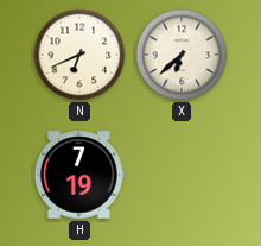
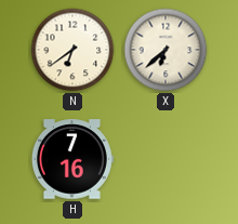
N: 6:41 -> 6:39 (72, 50)
H: 7:19 -> 7:16 (72, 159)
